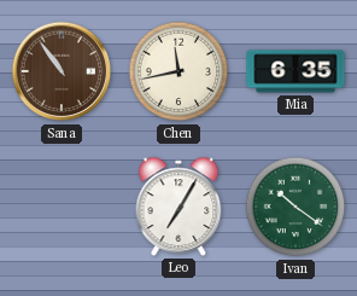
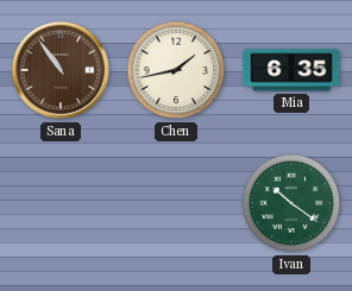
Chen: 11:43 -> 1:43 (176, 70)
Leo: 7:05 -> none (178, 207)
